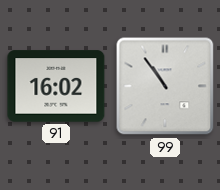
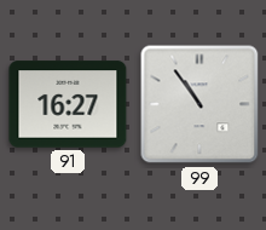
91: 16:02 -> 16:27 (68, 104)
